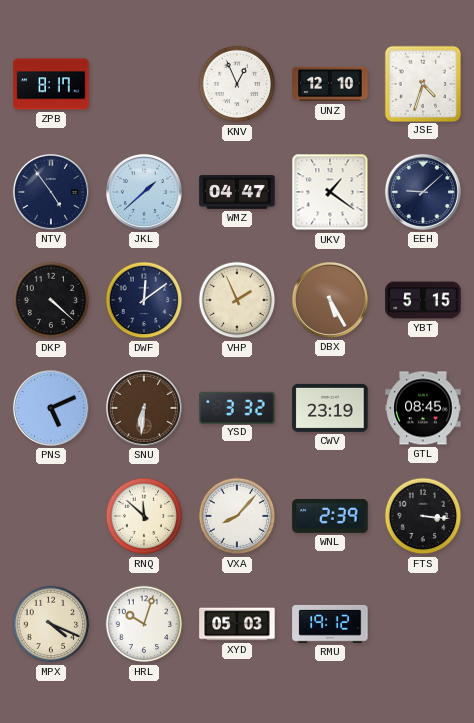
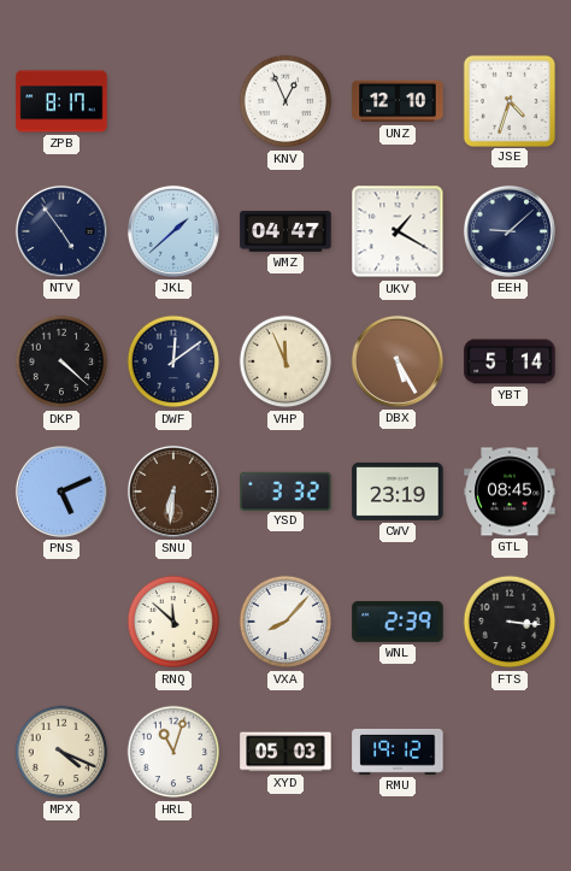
UKV: 1:21 -> 1:20 (398, 231)
VHP: 1:56 -> 11:56 (285, 361)
YBT: 5:15 -> 5:14 (510, 361)
HRL: 10:03 -> 11:03 (173, 752)
